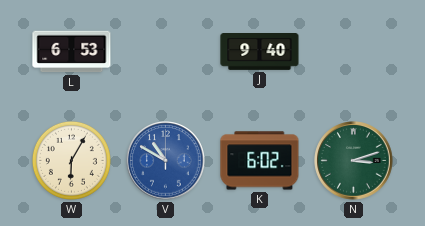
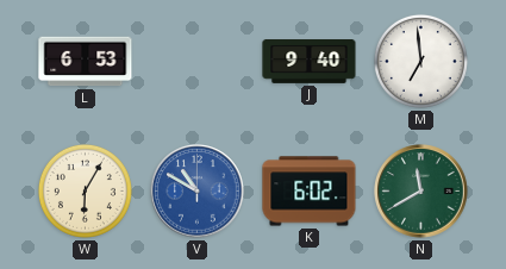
M: none -> 6:59 (420, 61)
N: 3:12 -> 11:40 (421, 192)
